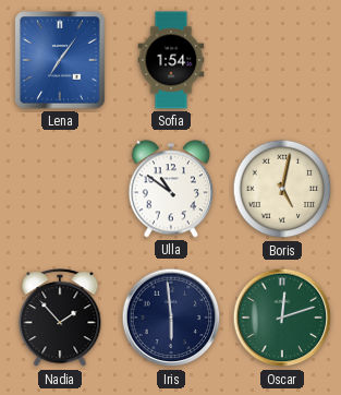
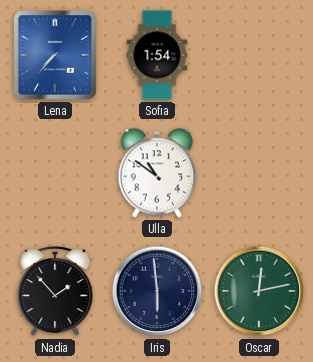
Lena: 7:06 -> 7:37 (55, 55)
Boris: 5:02 -> none (282, 189)
Oscar: 12:12 -> 12:13 (259, 291)
